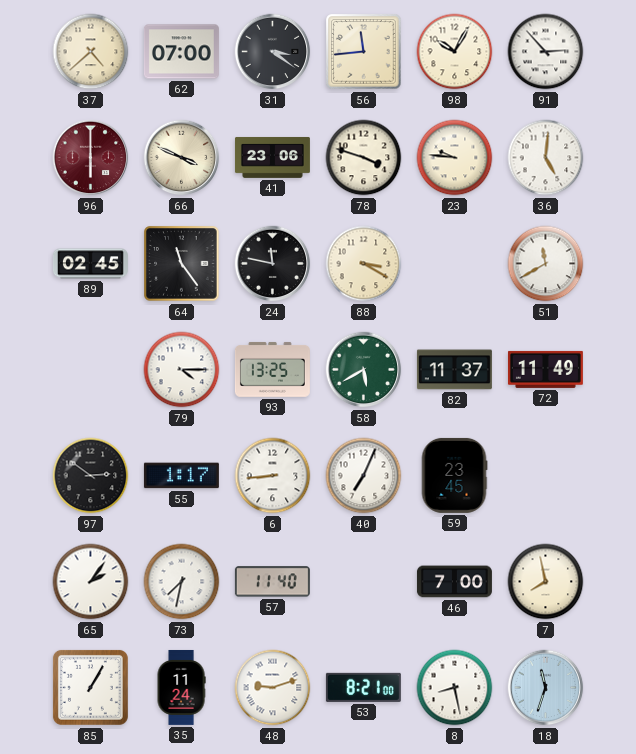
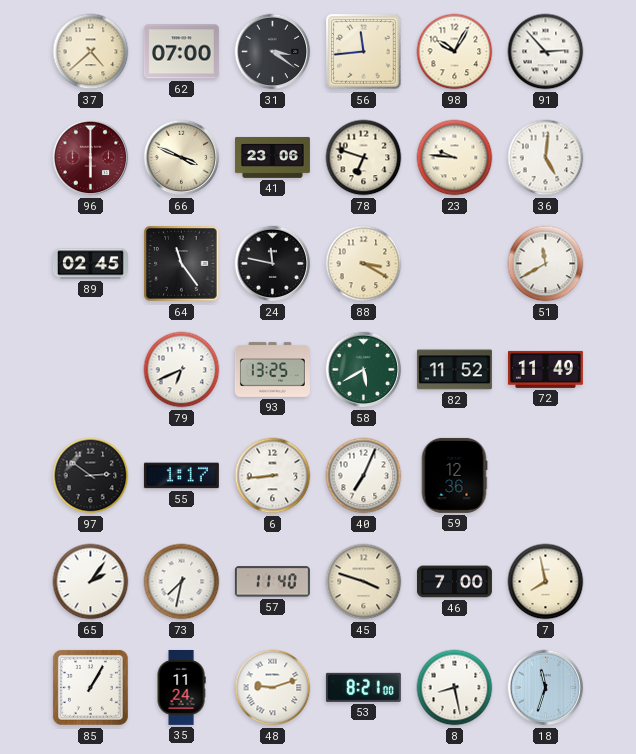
78: 3:48 -> 6:48 (364, 158)
79: 4:15 -> 6:41 (182, 370)
82: 11:37 -> 11:52 (454, 370)
59: 23:45 -> 12:36 (454, 475)
45: none -> 3:48 (364, 582)
